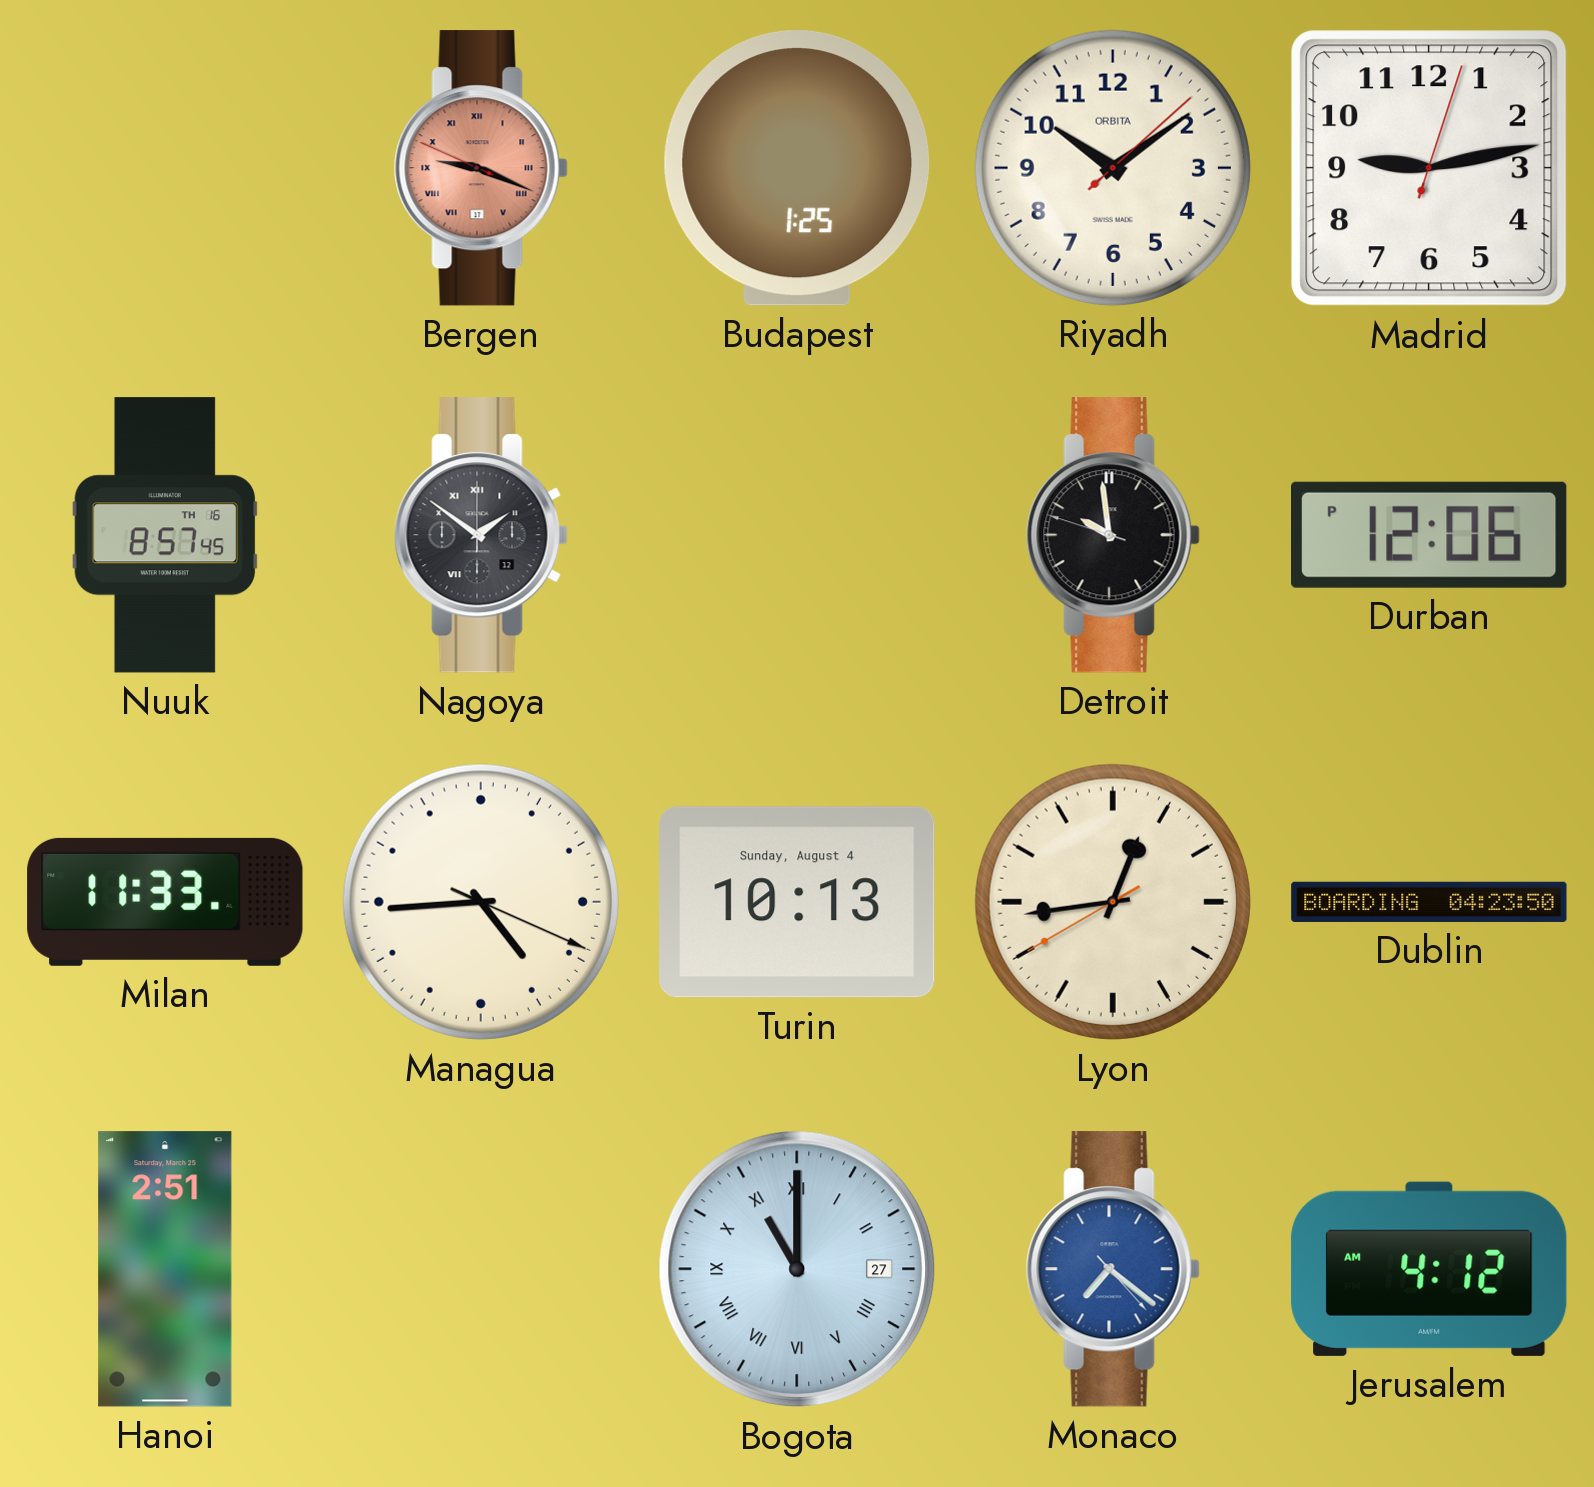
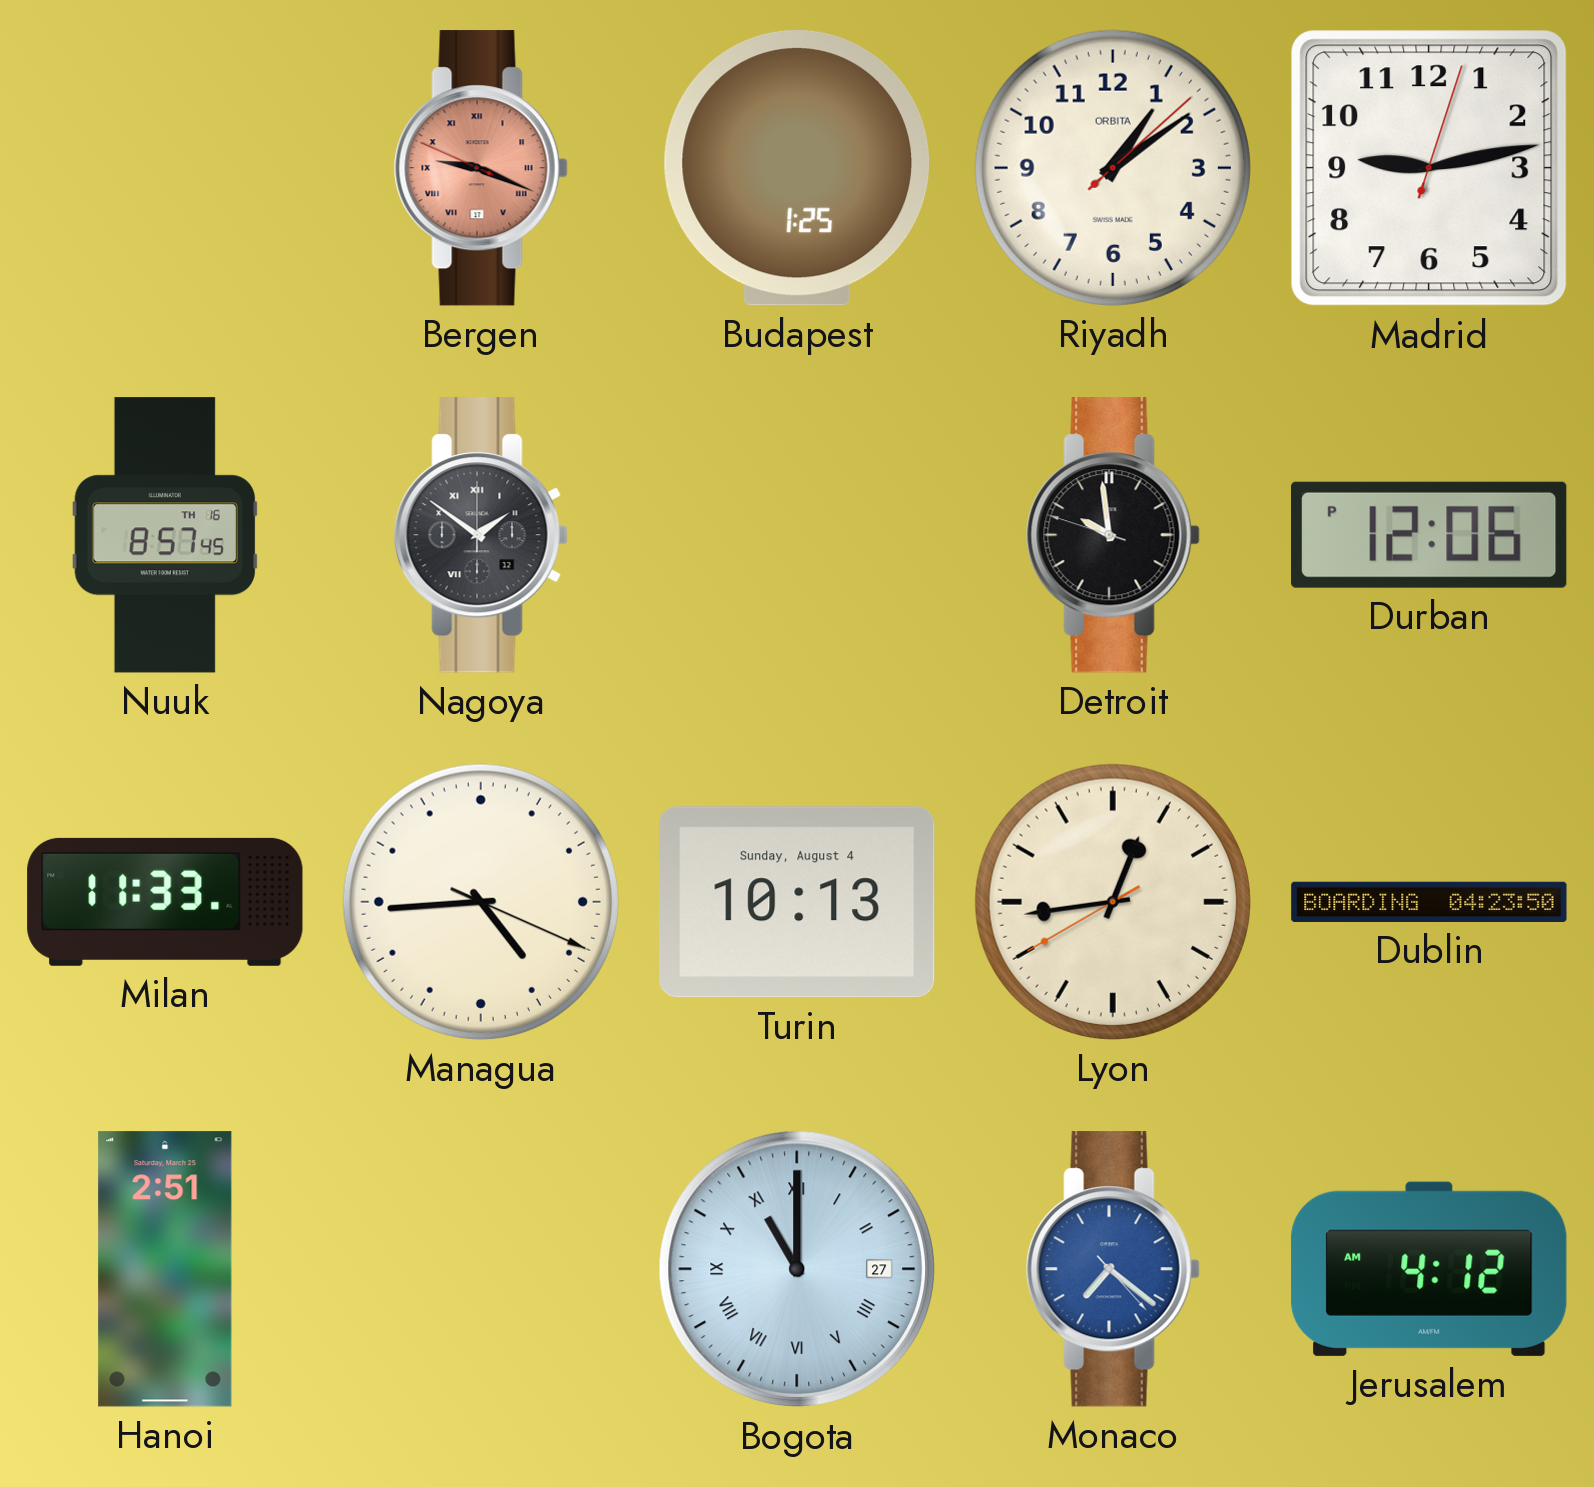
Riyadh: 10:09 -> 1:09 (1113, 168)
